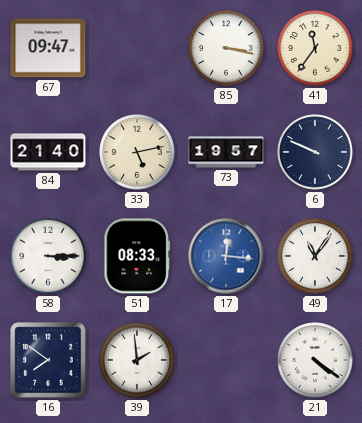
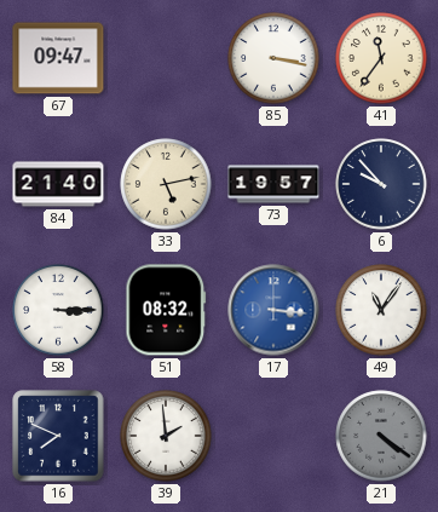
6: 9:49 -> 9:53 (381, 184)
51: 08:33 -> 08:32 (166, 310)
17: 12:16 -> 3:16 (273, 310)
16: 7:51 -> 7:49 (58, 436)
21 dial: white -> grey (381, 436)
